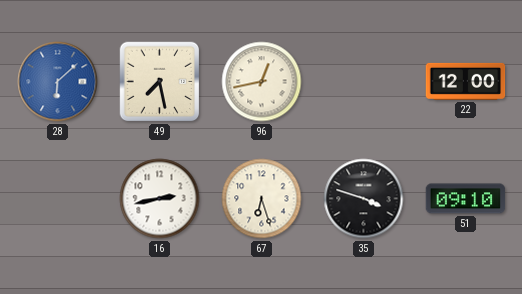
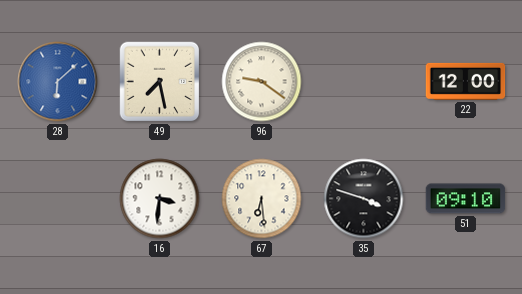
96: 12:43 -> 9:21 (262, 82)
16: 2:43 -> 3:31 (160, 199)
67: 6:27 -> 6:29 (262, 199)
